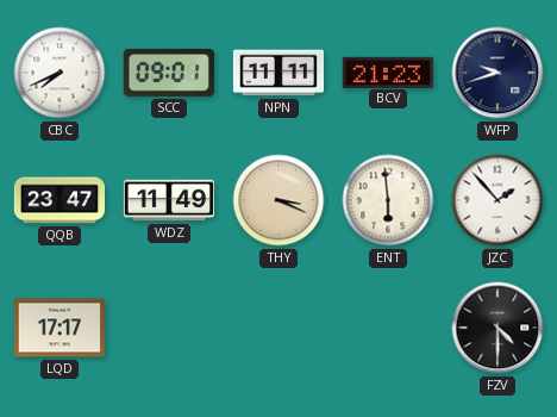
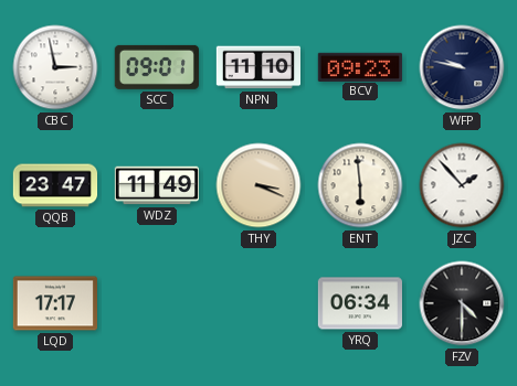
CBC: 7:41 -> 2:58 (55, 67)
NPN: 11:11 -> 11:10 (257, 67)
BCV: 21:23 -> 09:23 (359, 66)
WFP: 9:42 -> 9:47 (462, 67)
YRQ: none -> 06:34 (359, 303)
